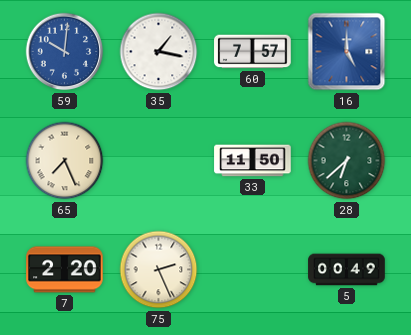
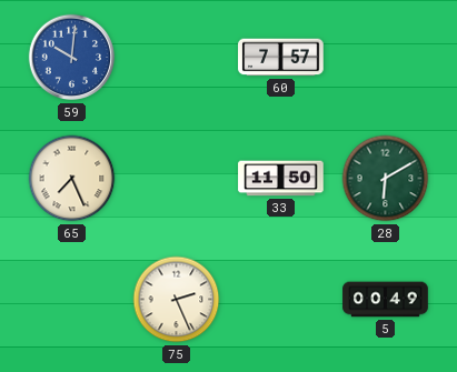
35: 1:17 -> none (159, 52)
16: 5:00 -> none (347, 52)
28: 6:38 -> 6:10 (386, 179)
7: 2:20 -> none (65, 270)
